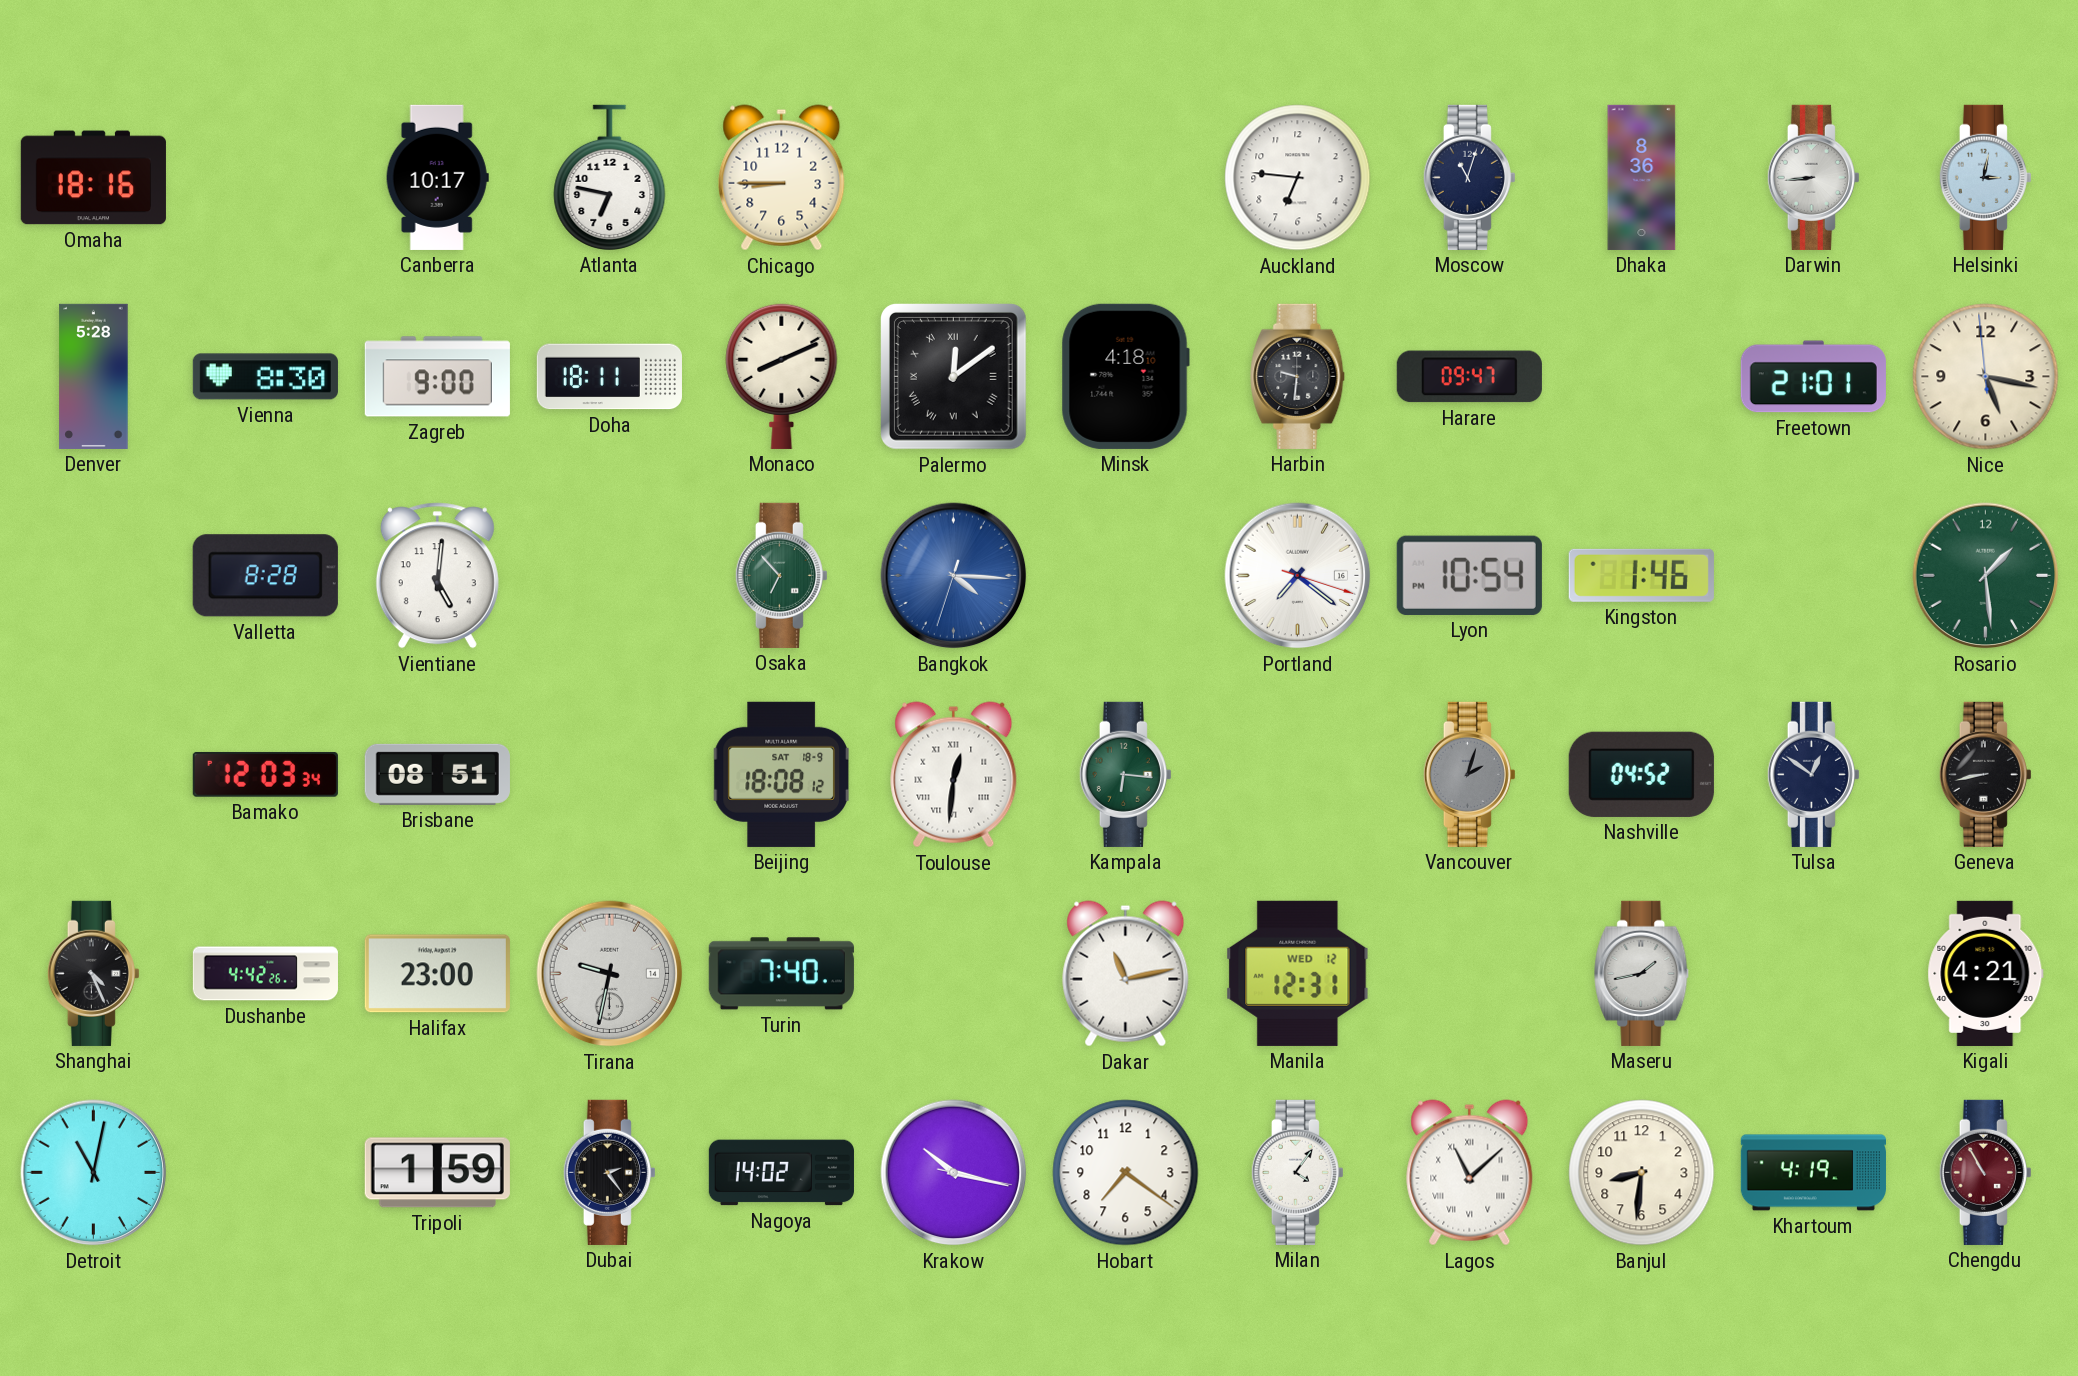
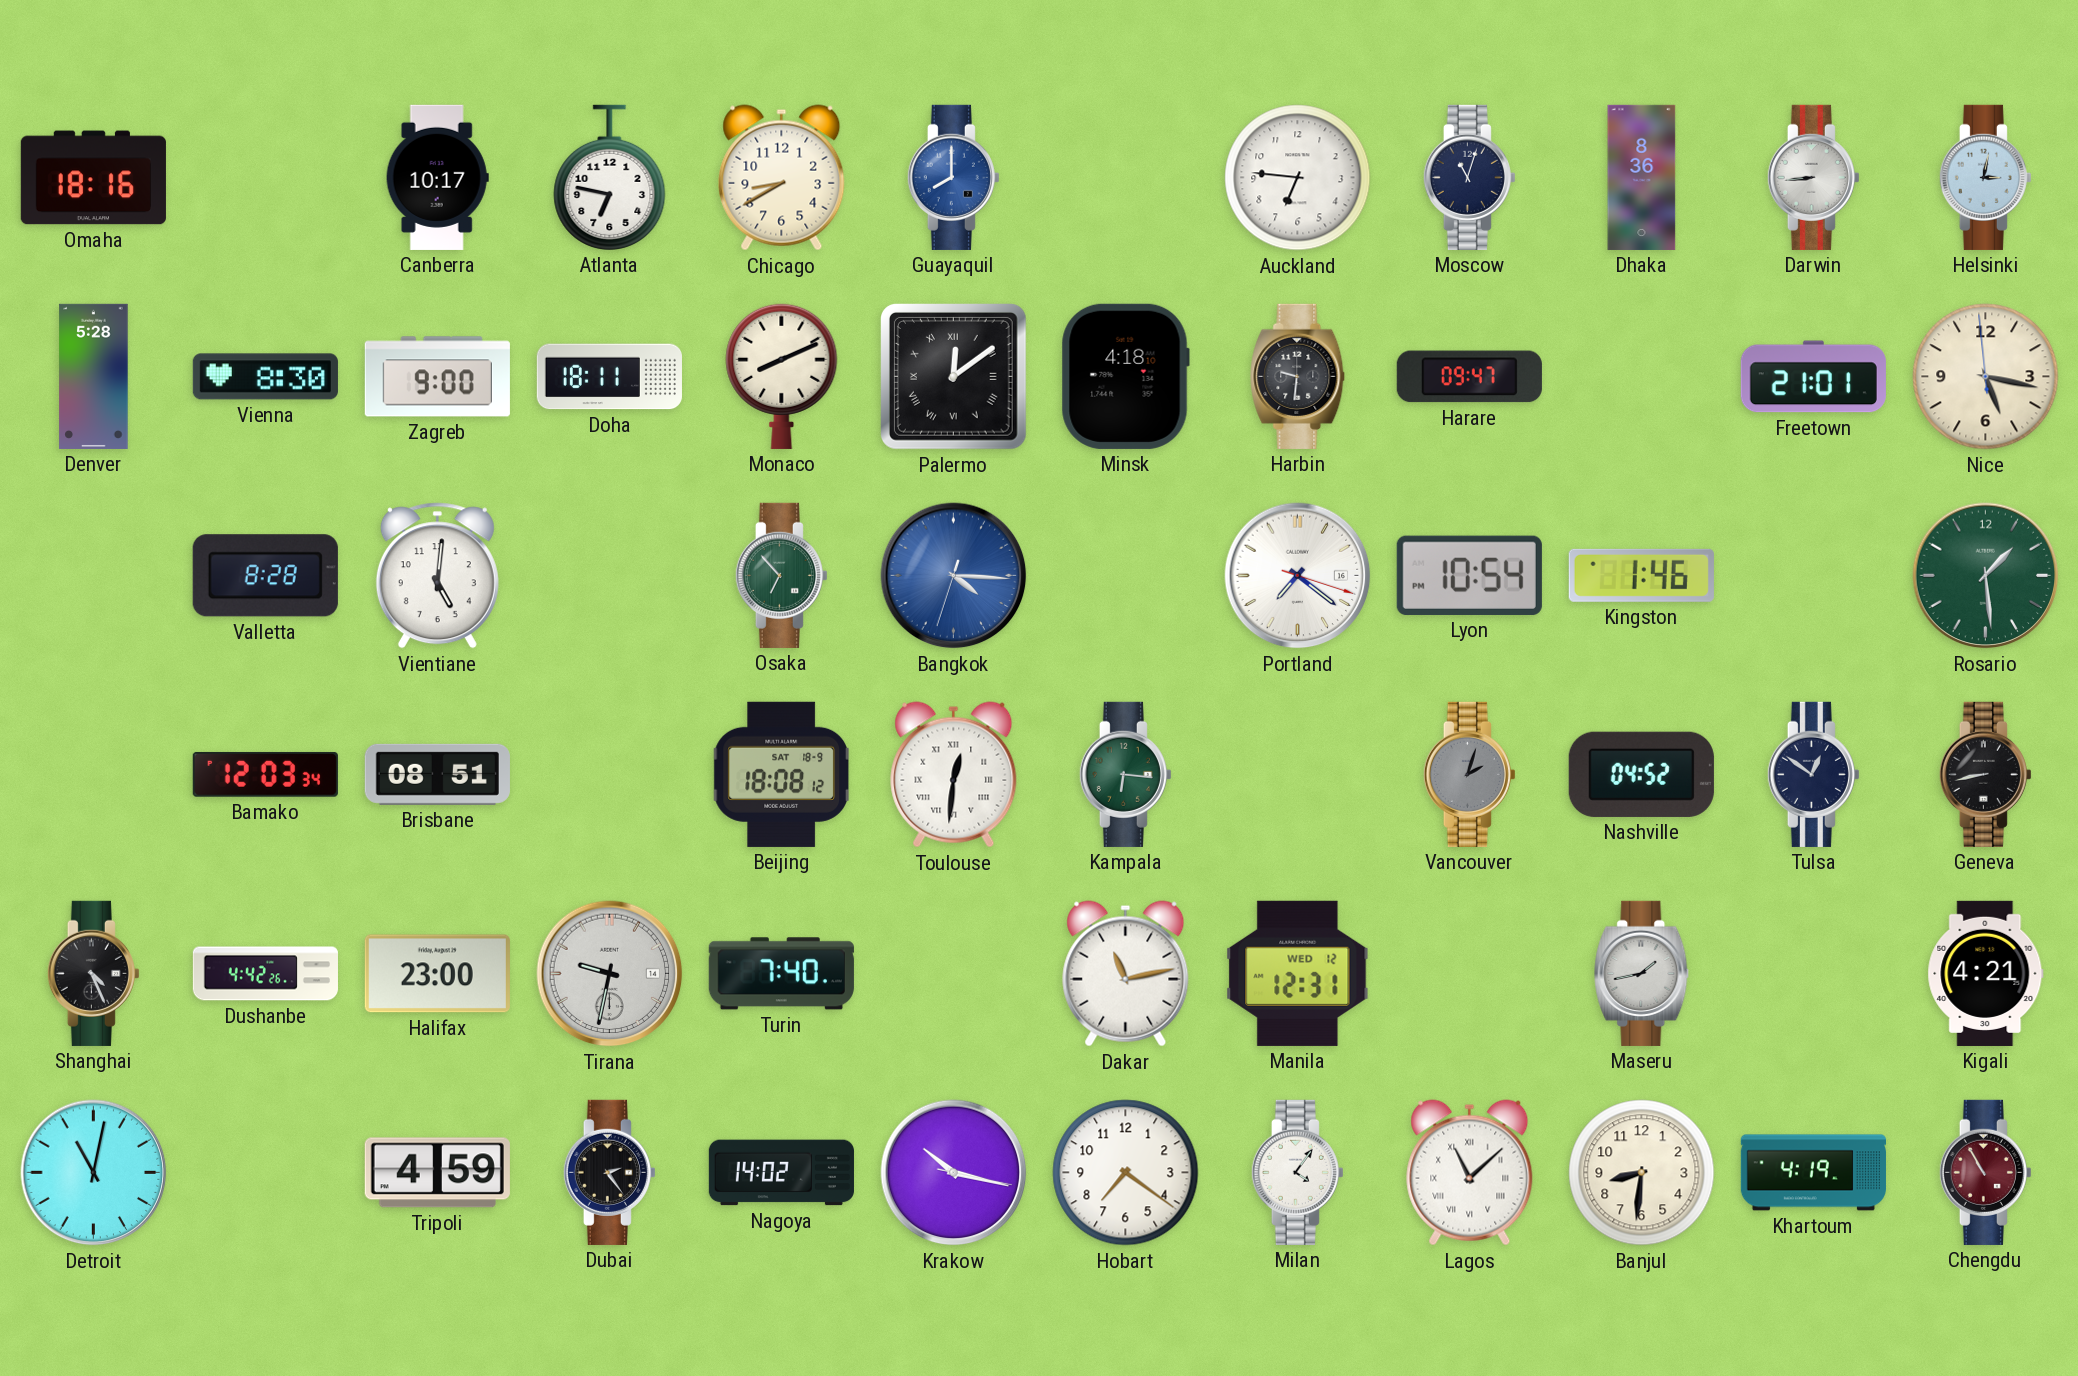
Chicago: 8:45 -> 8:40 (782, 178)
Guayaquil: none -> 8:00 (953, 177)
Tripoli: 1:59 -> 4:59 (437, 1173)
